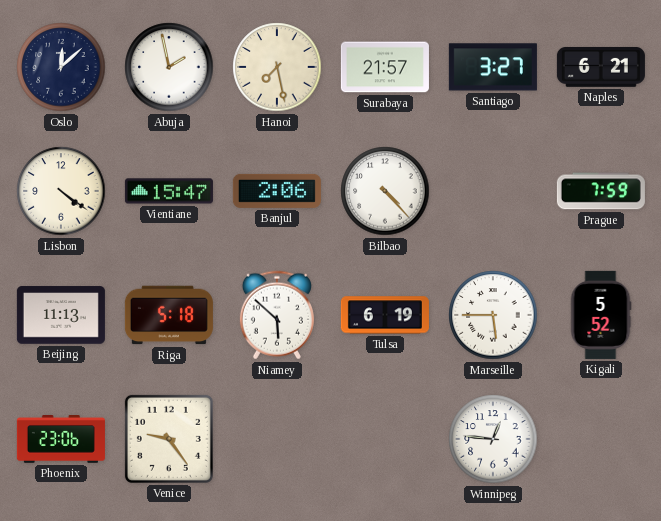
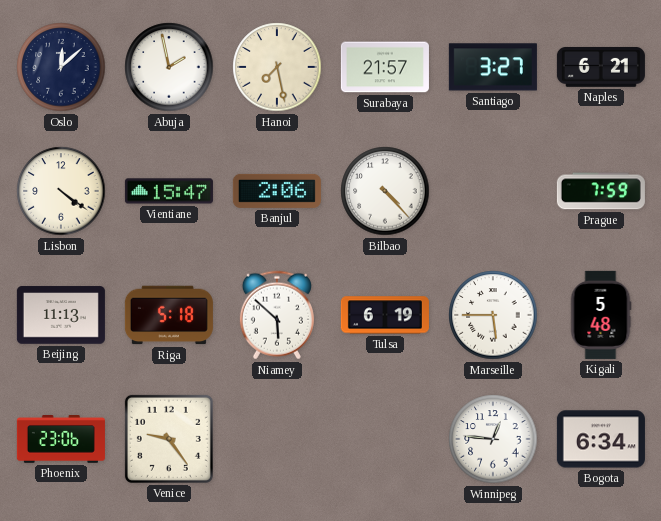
Kigali: 5:52 -> 5:48 (601, 315)
Bogota: none -> 6:34 (601, 439)
